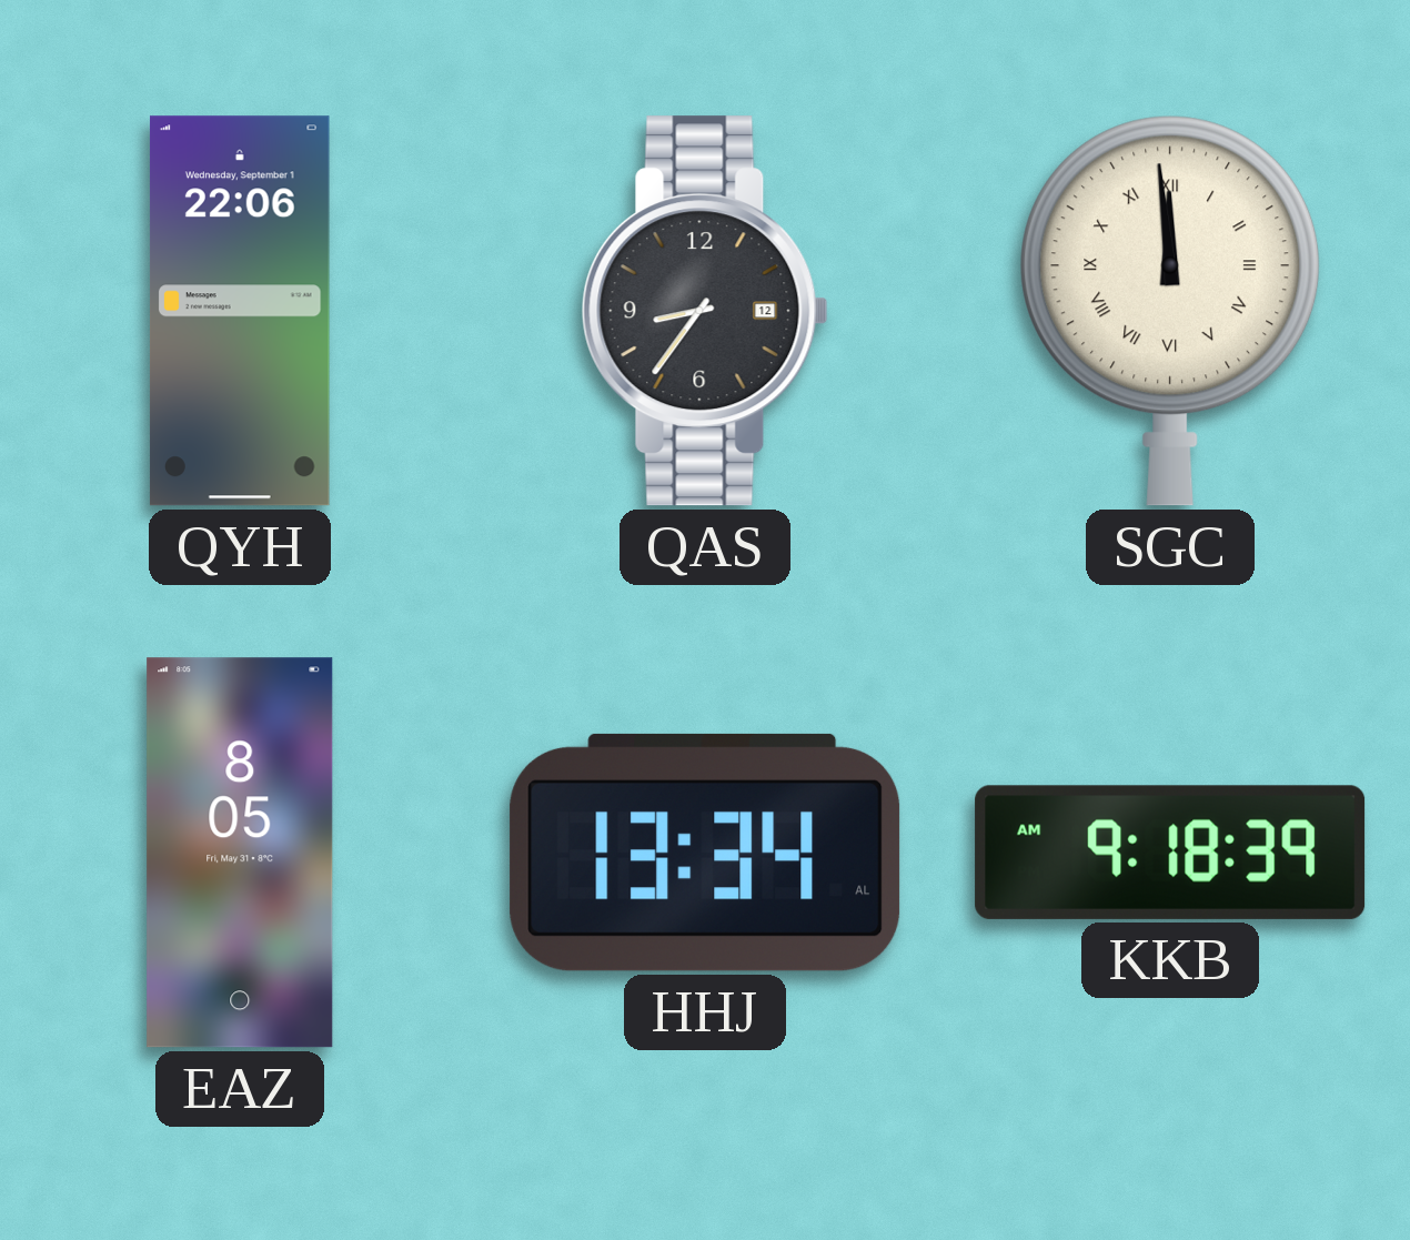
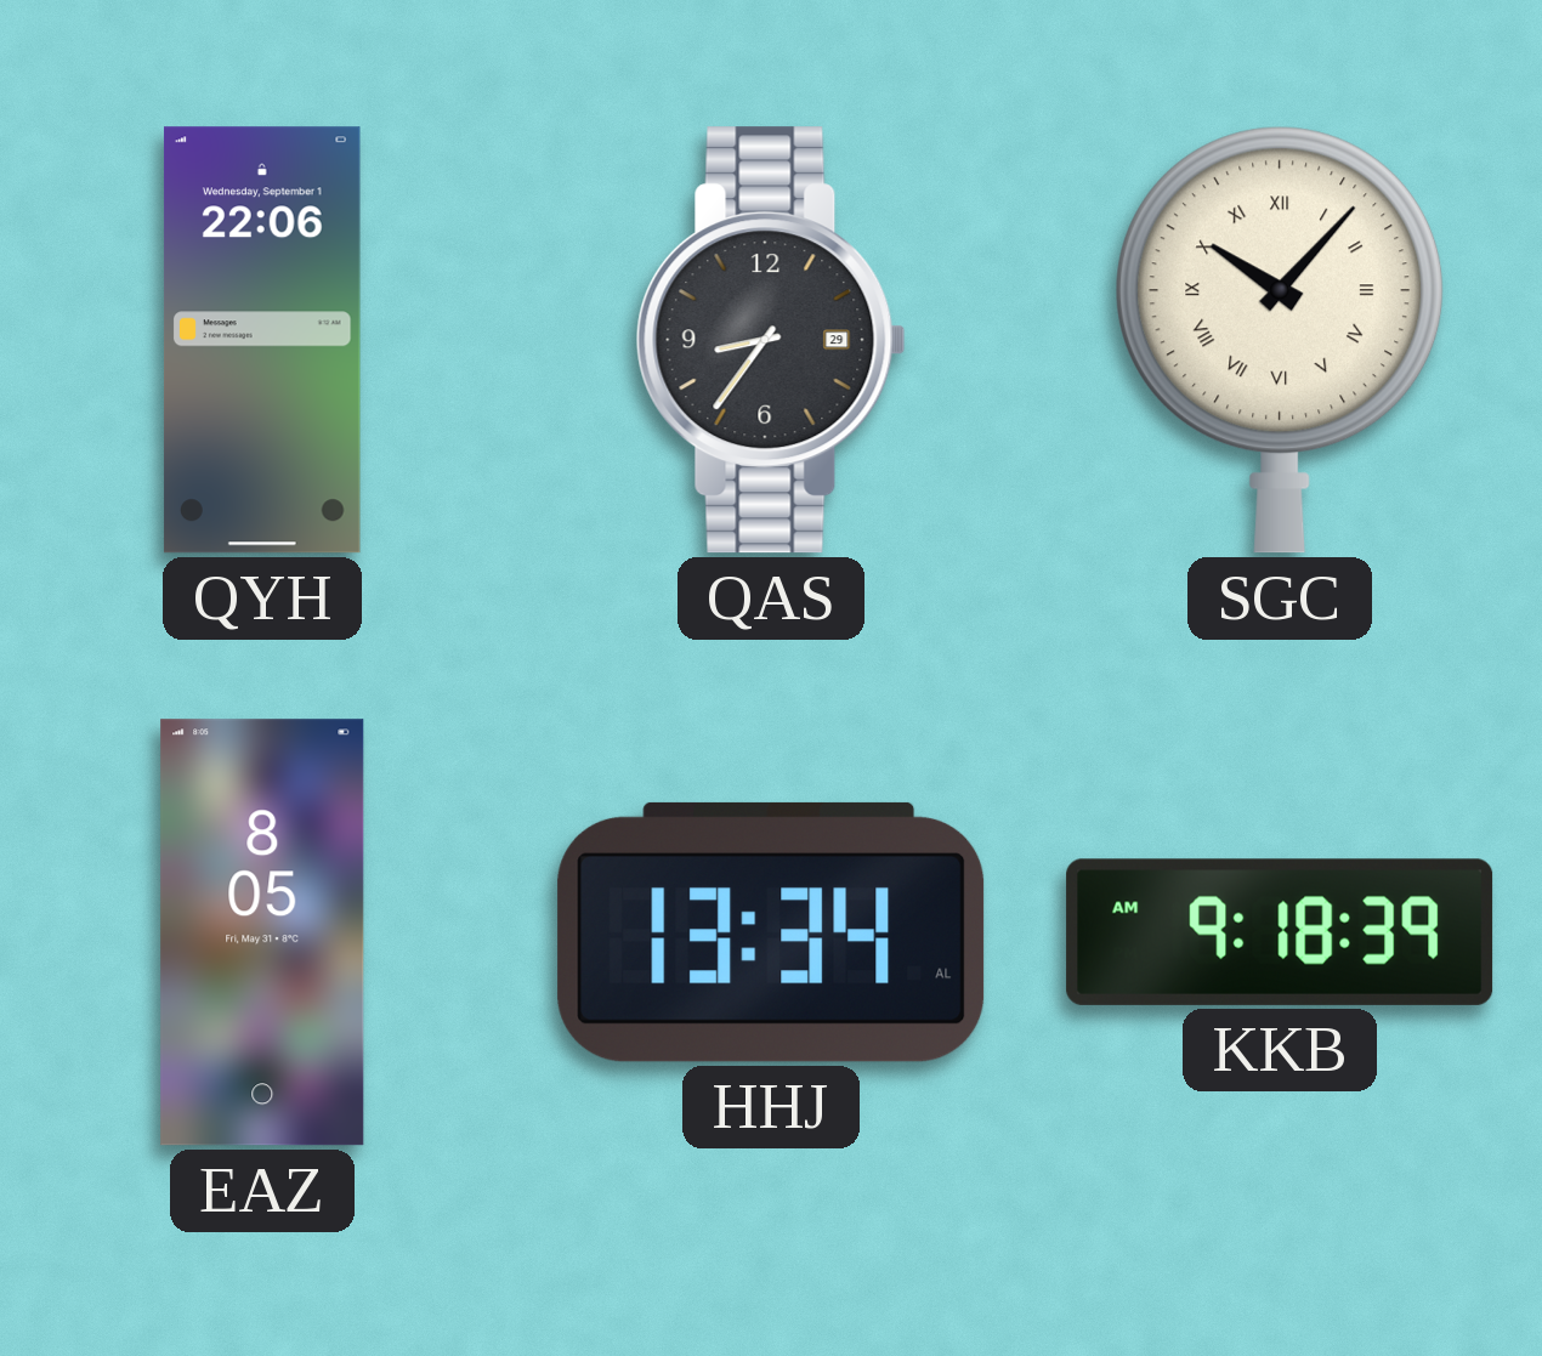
QAS date: 12 -> 29 (771, 340)
SGC: 11:59 -> 10:07 (1280, 340)
